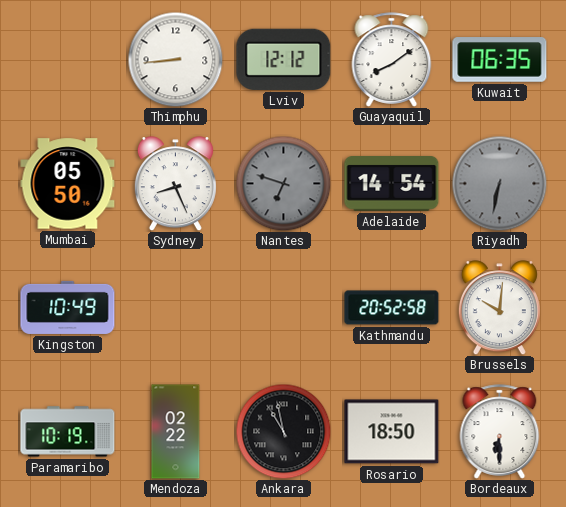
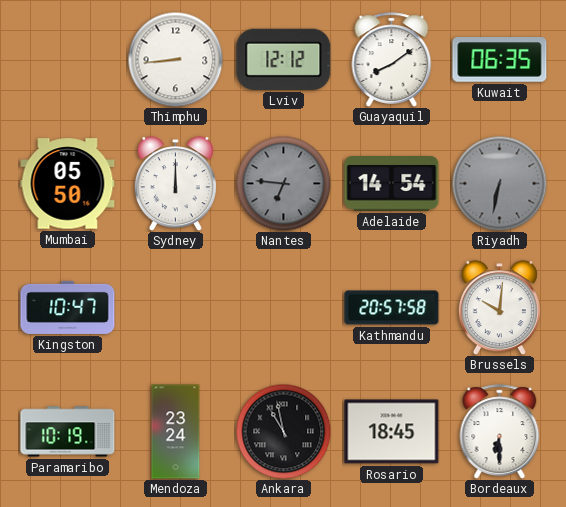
Sydney: 8:26 -> 12:00 (175, 184)
Nantes: 6:48 -> 6:46 (283, 183)
Kingston: 10:49 -> 10:47 (68, 307)
Kathmandu: 20:52 -> 20:57 (392, 308)
Mendoza: 02:22 -> 23:24 (176, 432)
Rosario: 18:50 -> 18:45 (392, 432)
